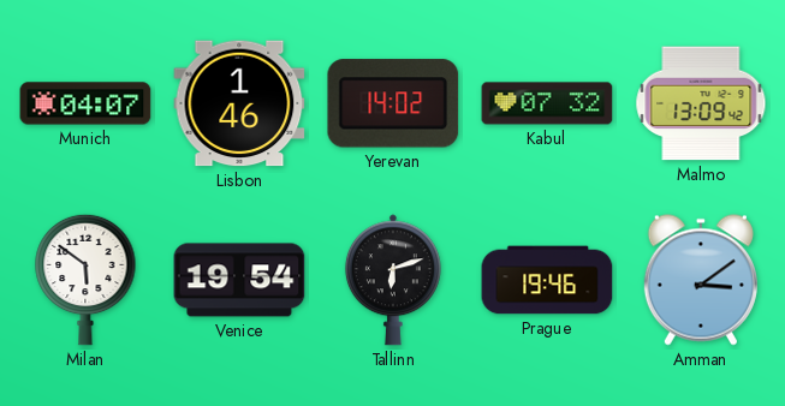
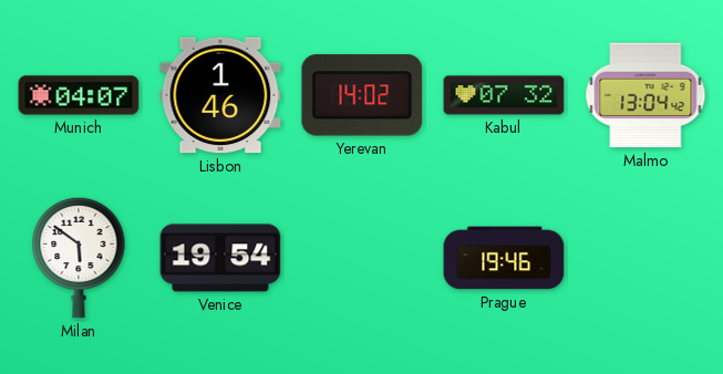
Malmo: 13:09 -> 13:04 (645, 95)
Tallinn: 6:12 -> none (393, 280)
Amman: 3:09 -> none (701, 280)
